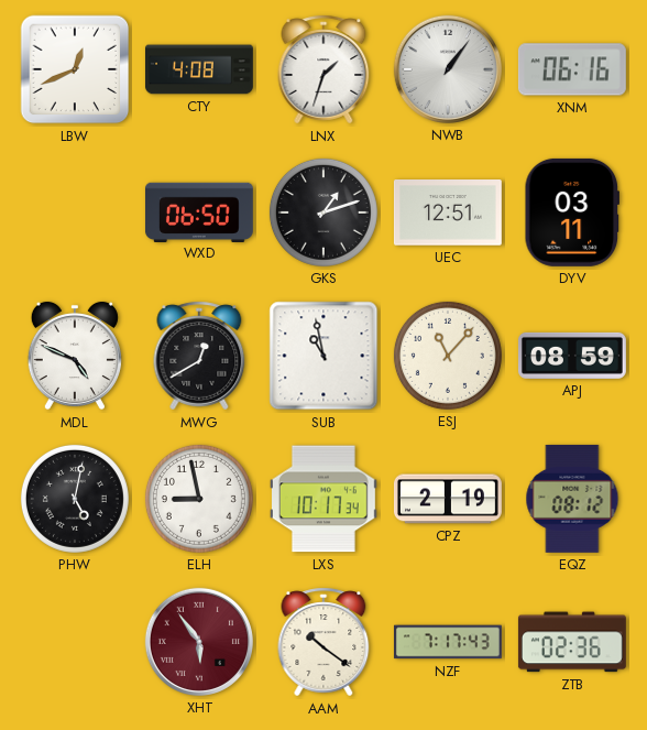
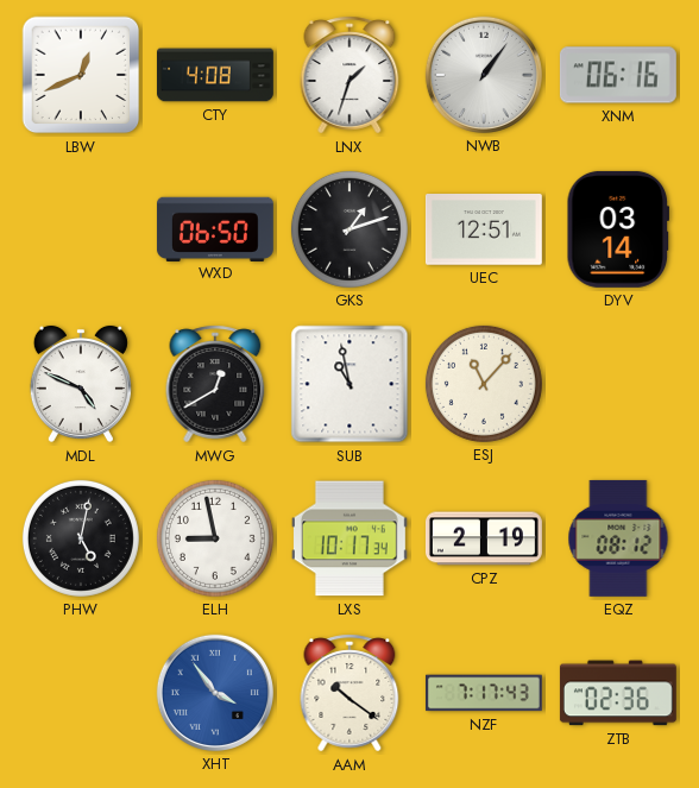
DYV: 03:11 -> 03:14 (617, 229)
APJ: 08:59 -> none (572, 356)
XHT: 5:54 -> 3:54 (215, 693)
XHT dial: burgundy -> blue (215, 693)
